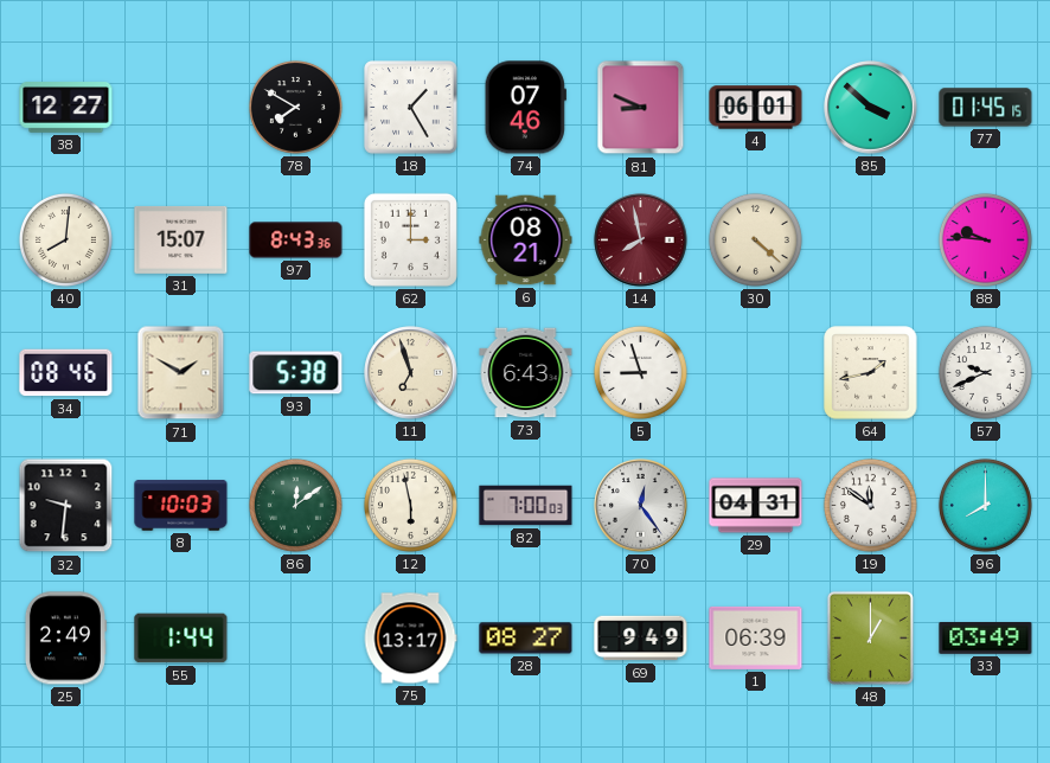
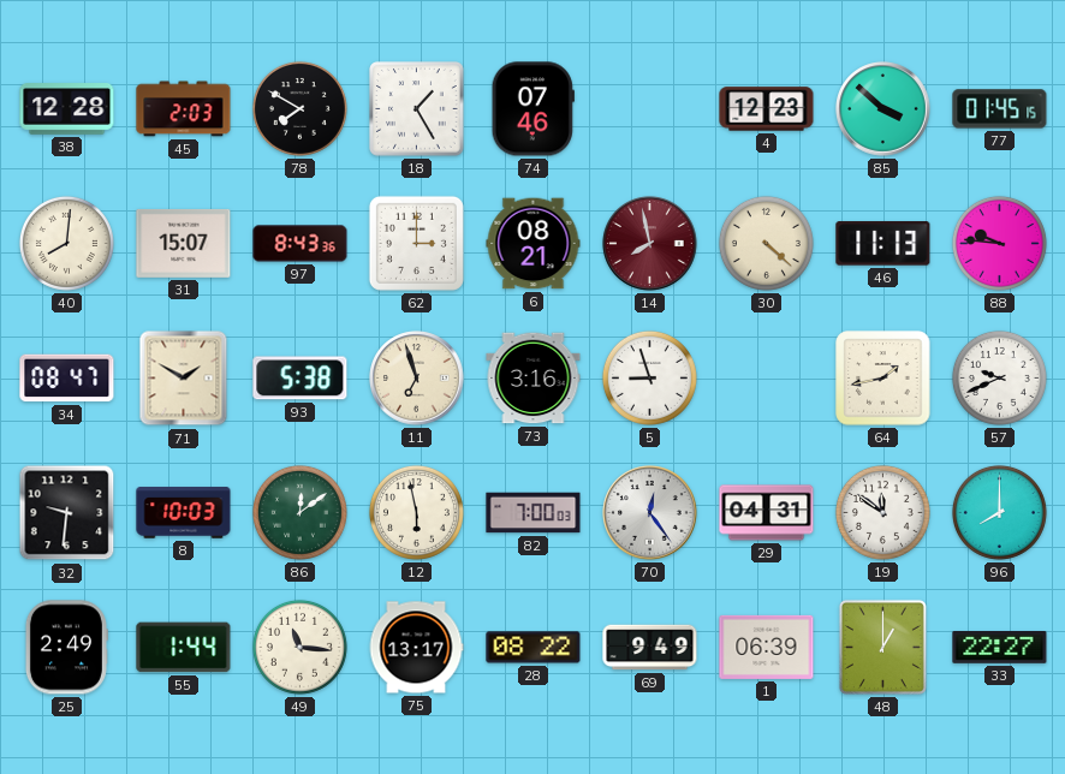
38: 12:27 -> 12:28 (67, 109)
45: none -> 2:03 (184, 109)
81: 8:49 -> none (641, 108)
4: 06:01 -> 12:23 (767, 109)
46: none -> 11:13 (883, 244)
34: 08:46 -> 08:47 (67, 379)
73: 6:43 -> 3:16 (534, 379)
49: none -> 11:16 (299, 647)
28: 08:27 -> 08:22 (534, 648)
33: 03:49 -> 22:27 (1000, 648)
